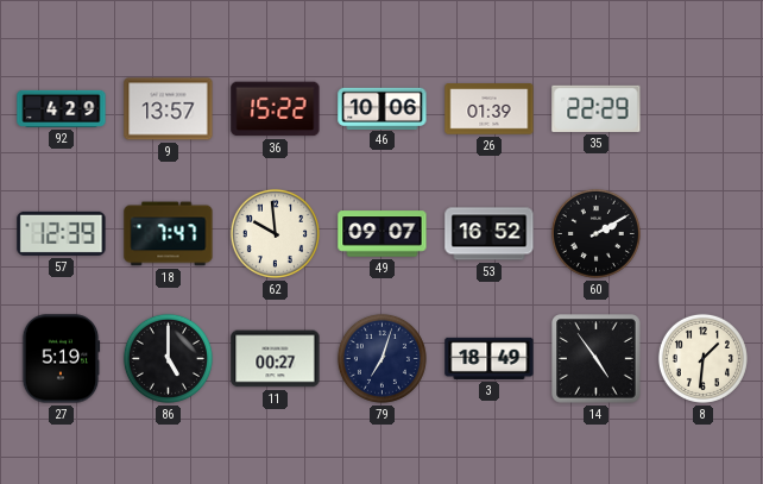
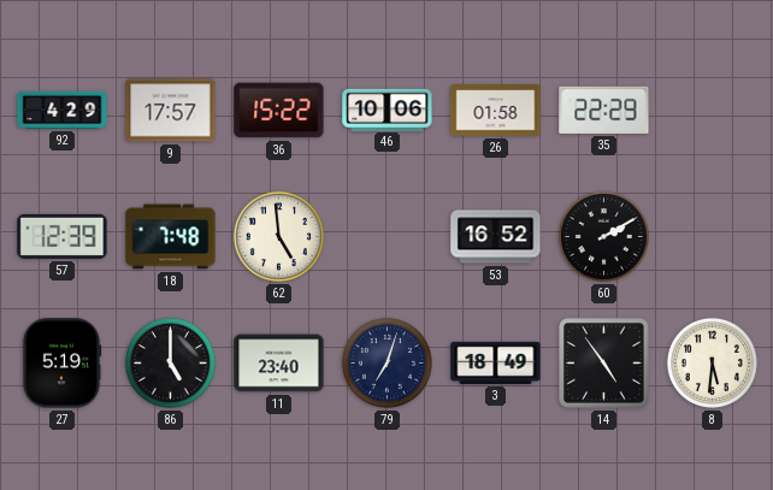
9: 13:57 -> 17:57 (171, 111)
26: 01:39 -> 01:58 (496, 111)
18: 7:47 -> 7:48 (171, 237)
62: 9:59 -> 4:59 (278, 236)
49: 09:07 -> none (383, 234)
11: 00:27 -> 23:40 (279, 364)
8: 1:31 -> 5:31 (712, 362)
